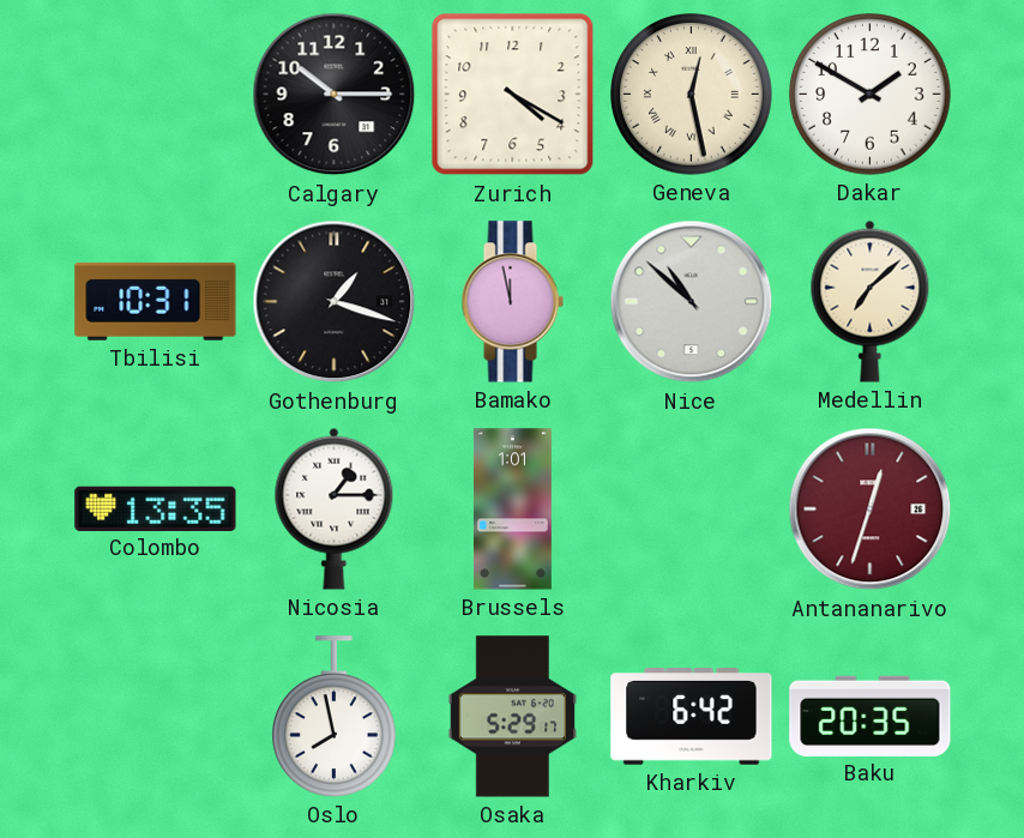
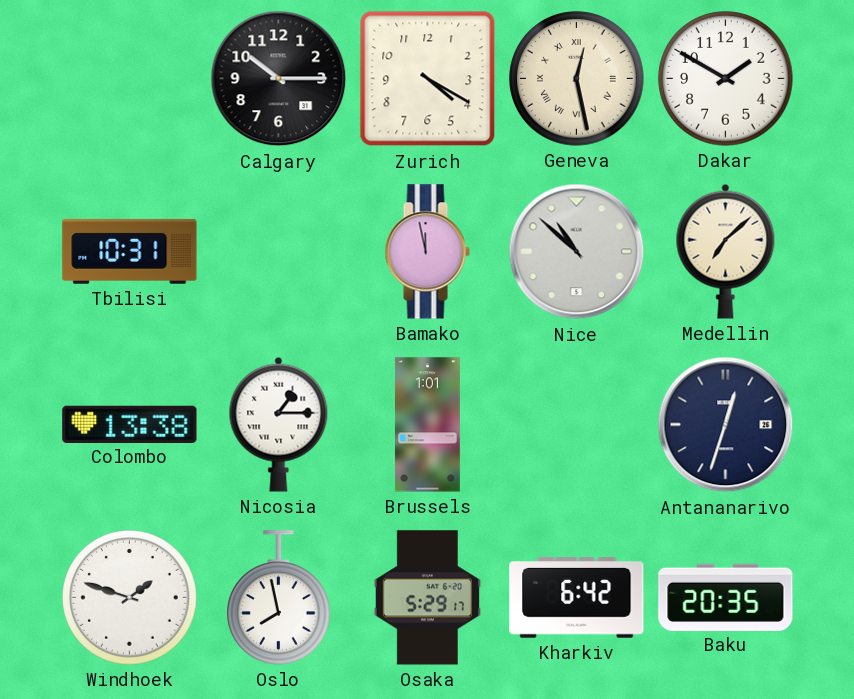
Gothenburg: 1:18 -> none (335, 302)
Colombo: 13:35 -> 13:38 (130, 424)
Antananarivo dial: burgundy -> navy (726, 425)
Windhoek: none -> 1:48 (130, 598)
